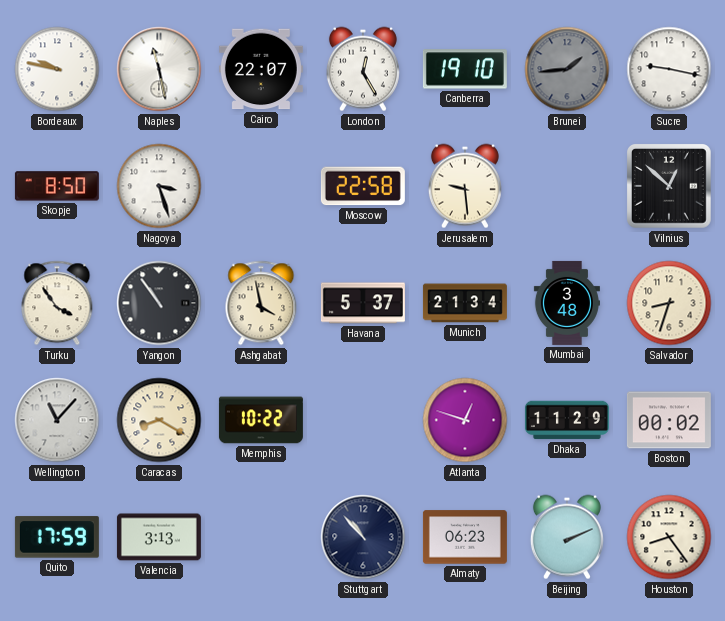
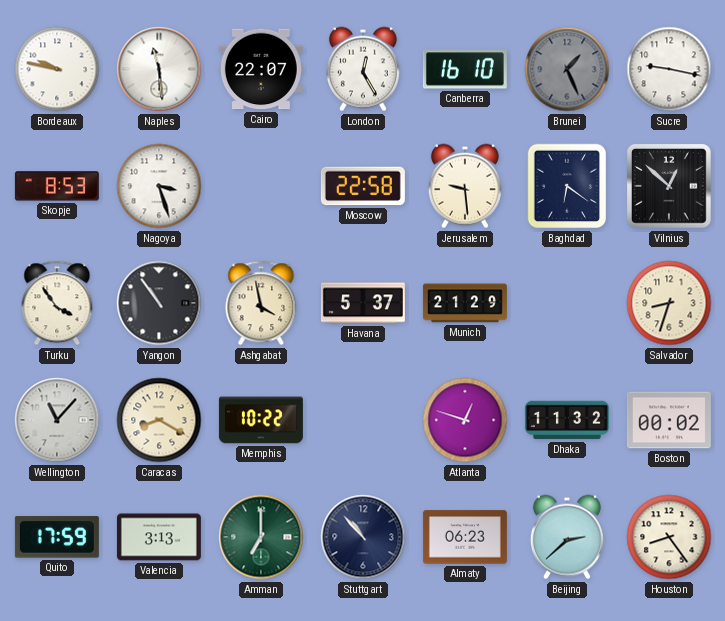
Naples: 11:28 -> 11:29 (159, 69)
Canberra: 19:10 -> 16:10 (465, 69)
Brunei: 1:44 -> 1:26 (567, 69)
Skopje: 8:50 -> 8:53 (57, 186)
Baghdad: none -> 6:21 (567, 186)
Munich: 21:34 -> 21:29 (465, 303)
Mumbai: 3:48 -> none (567, 303)
Dhaka: 11:29 -> 11:32 (567, 420)
Amman: none -> 7:00 (261, 537)
Beijing: 2:11 -> 2:38 (567, 537)
